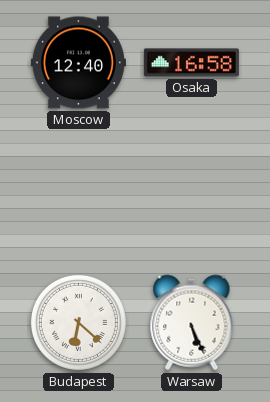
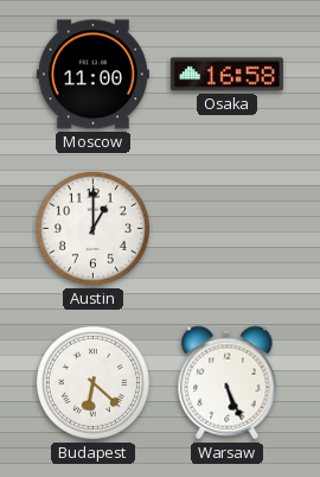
Moscow: 12:40 -> 11:00 (92, 75)
Austin: none -> 1:00 (92, 228)
